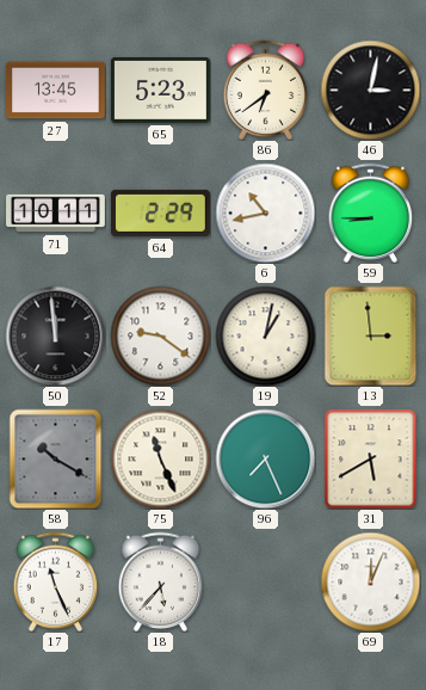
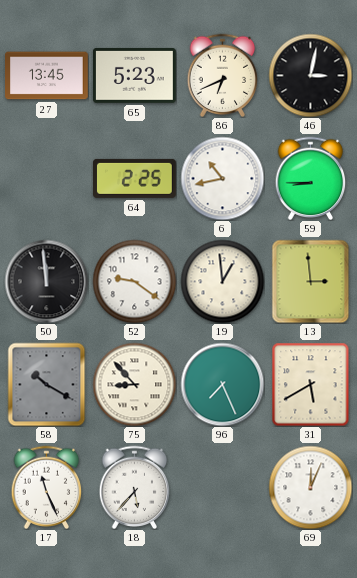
86: 6:39 -> 6:41 (223, 75)
71: 10:11 -> none (56, 214)
64: 2:29 -> 2:25 (134, 178)
19: 1:02 -> 12:59 (222, 281)
75: 11:26 -> 8:53 (134, 384)
